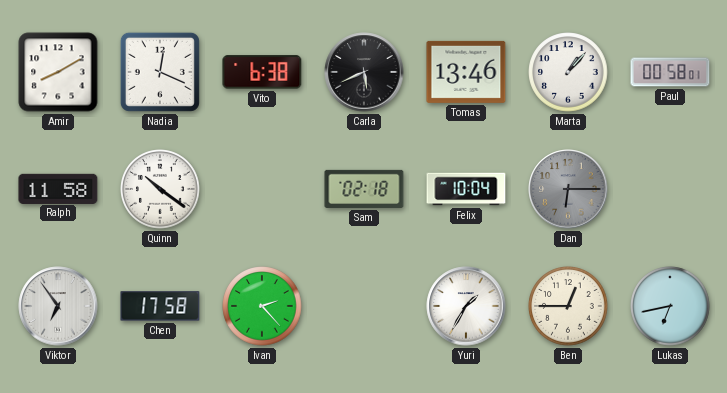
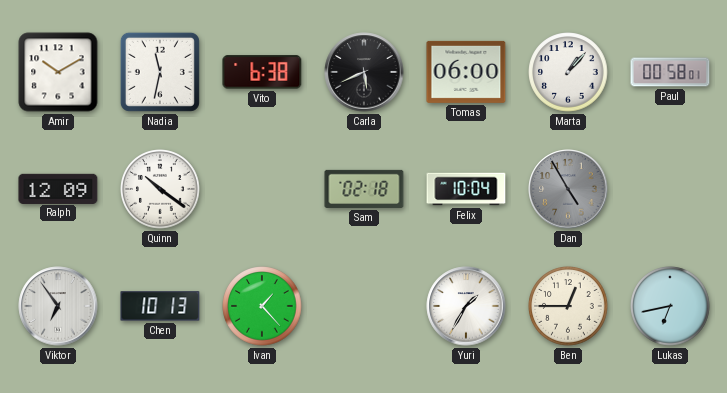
Amir: 8:10 -> 10:10 (58, 72)
Nadia: 12:19 -> 11:32 (160, 72)
Tomas: 13:46 -> 06:00 (466, 72)
Ralph: 11:58 -> 12:09 (58, 188)
Dan: 6:15 -> 4:55 (568, 189)
Chen: 17:58 -> 10:13 (160, 306)
Ivan: 2:23 -> 1:23 (262, 306)
